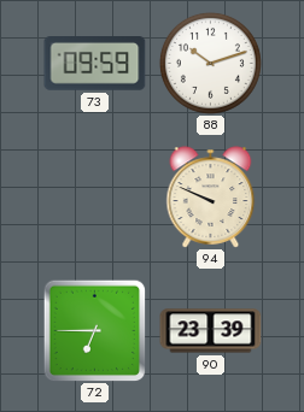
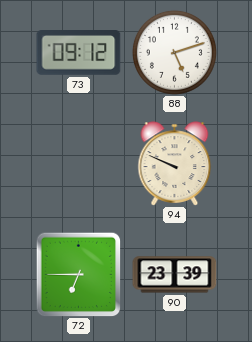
73: 09:59 -> 09:12 (79, 53)
88: 10:12 -> 5:12 (174, 52)
